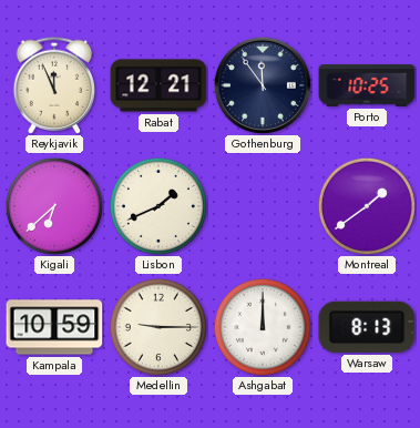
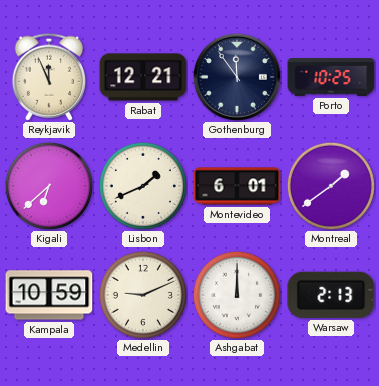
Montevideo: none -> 6:01 (237, 186)
Medellin: 9:15 -> 9:11 (143, 295)
Warsaw: 8:13 -> 2:13 (331, 295)
